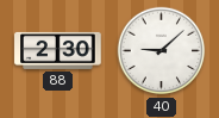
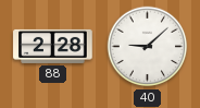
88: 2:30 -> 2:28 (53, 46)
